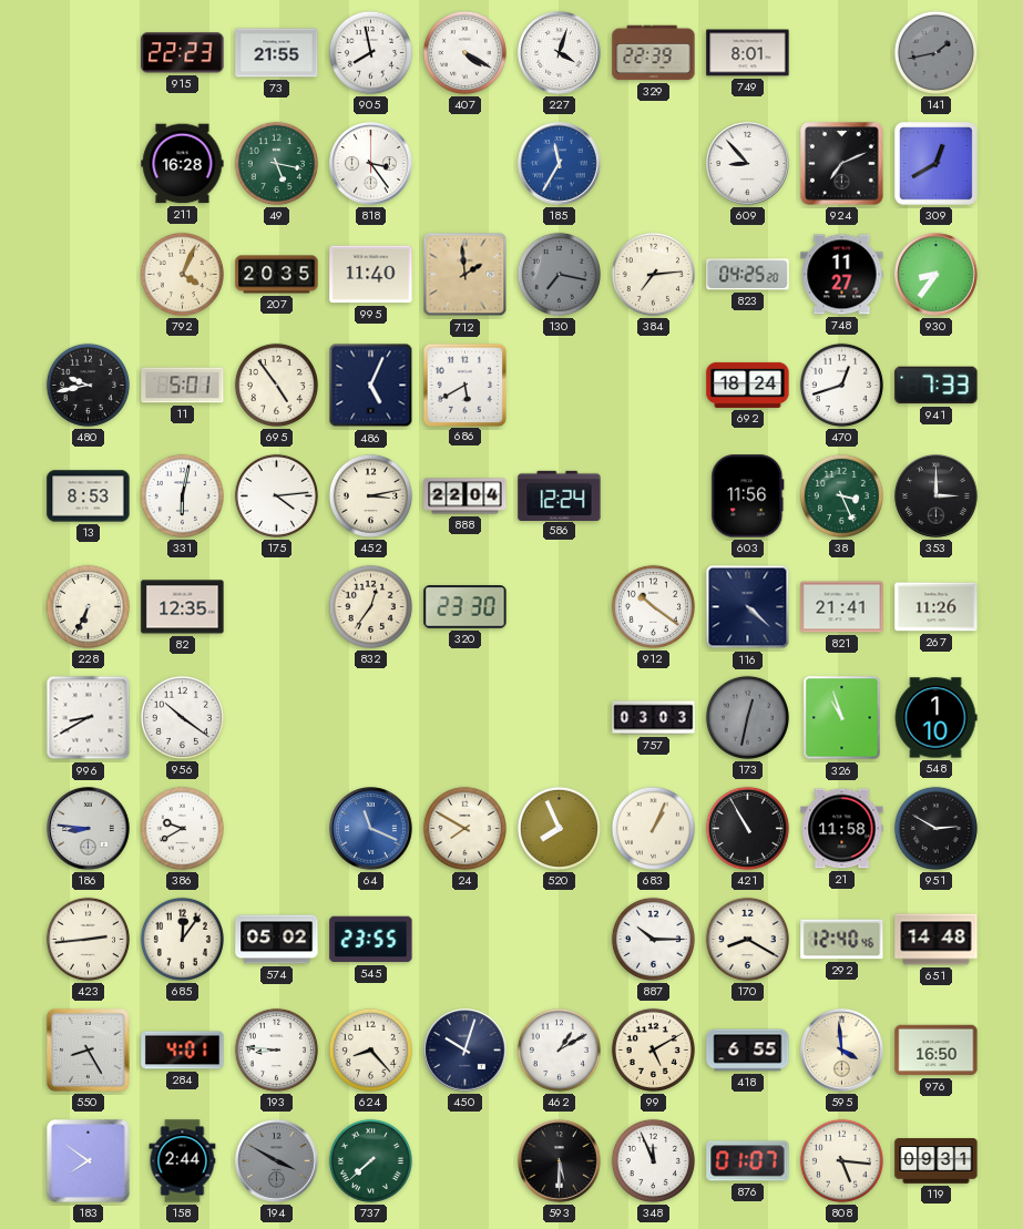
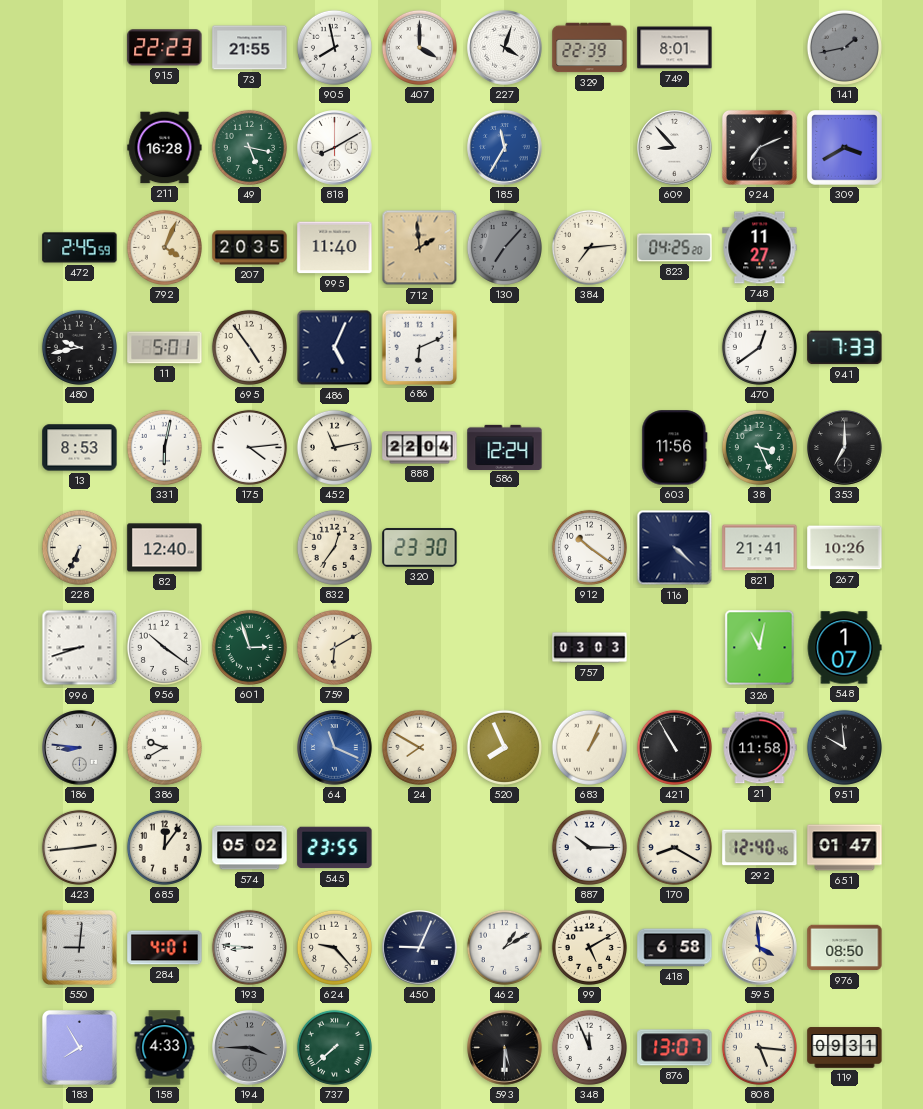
407: 4:20 -> 4:00 (419, 47)
818: 3:24 -> 8:10 (335, 148)
309: 12:40 -> 3:40 (845, 148)
472: none -> 2:45 (80, 248)
130: 7:17 -> 7:07 (504, 247)
930: 8:36 -> none (937, 275)
686: 5:40 -> 6:11 (419, 347)
692: 18:24 -> none (748, 385)
470: 12:42 -> 12:39 (759, 347)
452: 3:13 -> 11:13 (334, 447)
353: 3:00 -> 7:00 (845, 448)
82: 12:35 -> 12:40 (165, 548)
267: 11:26 -> 10:26 (845, 548)
996: 8:40 -> 8:42 (80, 648)
601: none -> 2:57 (249, 647)
759: none -> 6:10 (334, 647)
173: 12:32 -> none (747, 717)
326: 10:57 -> 11:02 (760, 648)
548: 1:10 -> 1:07 (844, 648)
951: 2:50 -> 9:59 (844, 747)
651: 14:48 -> 01:47 (845, 848)
550: 8:25 -> 9:01 (79, 947)
624: 8:23 -> 9:23 (334, 947)
450: 10:03 -> 9:04 (420, 948)
418: 6:55 -> 6:58 (675, 948)
976: 16:50 -> 08:50 (845, 948)
183: 7:51 -> 7:55 (79, 1047)
158: 2:44 -> 4:33 (165, 1048)
194: 3:50 -> 3:45 (250, 1048)
876: 01:07 -> 13:07 (675, 1048)
